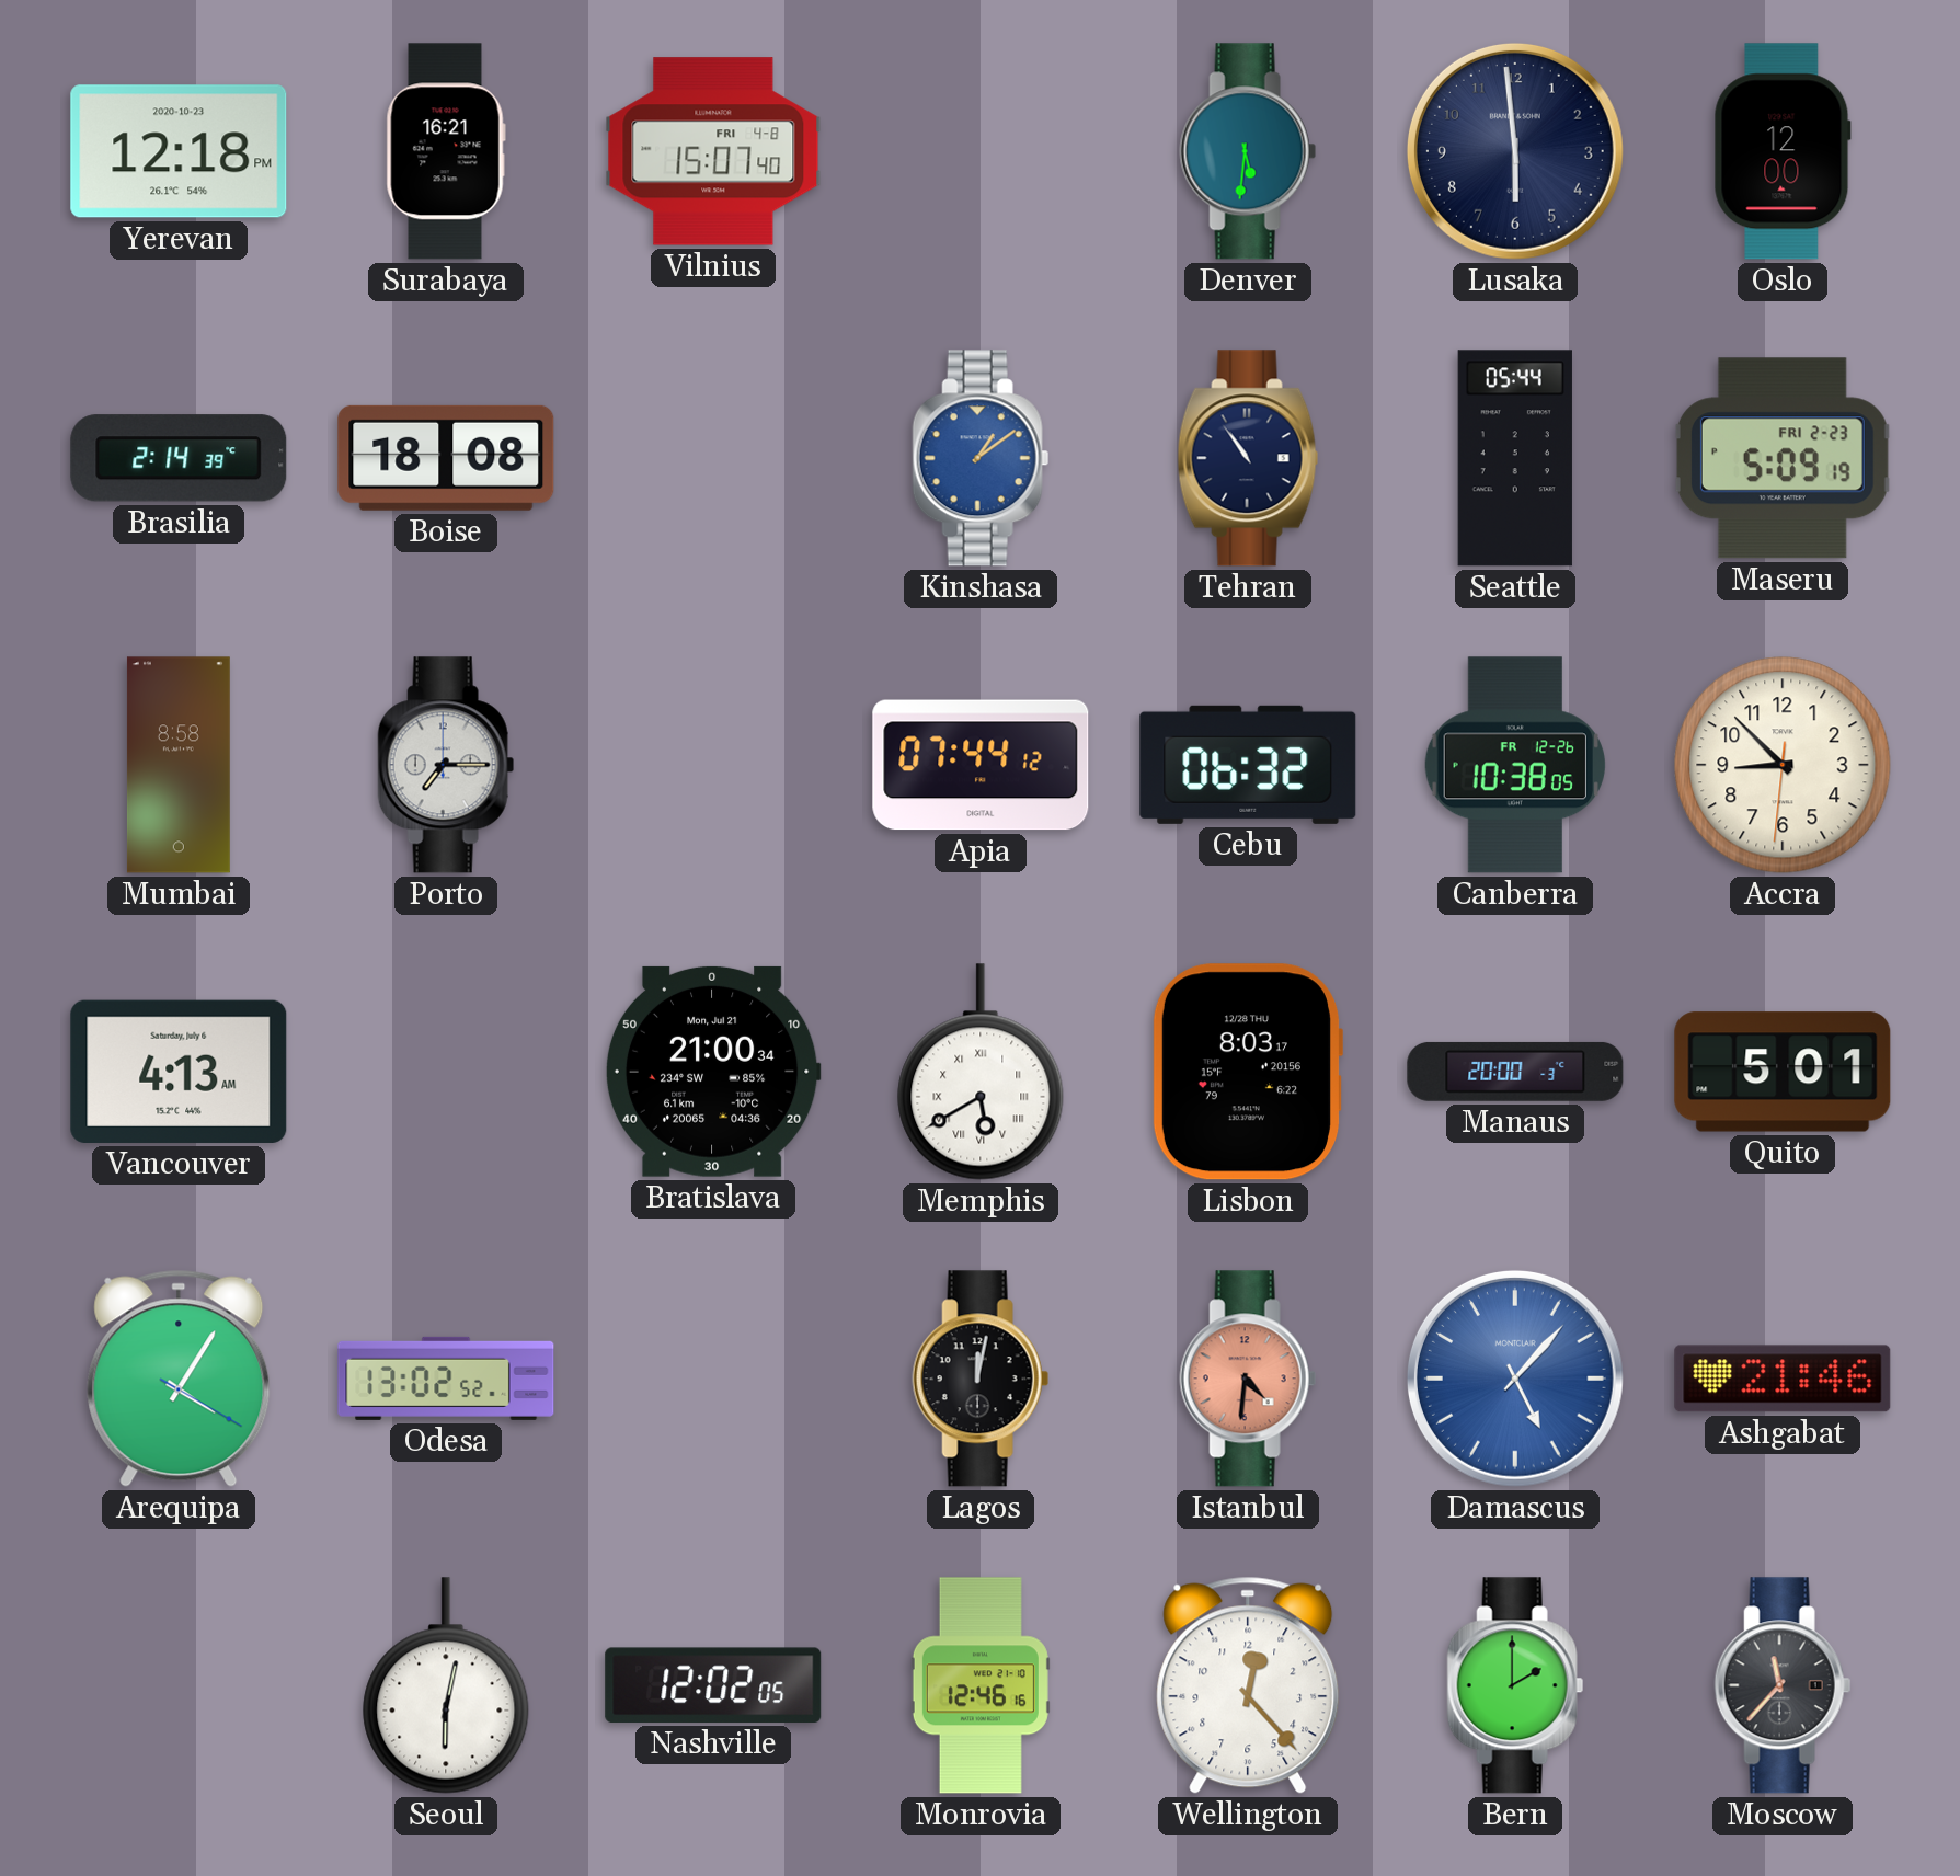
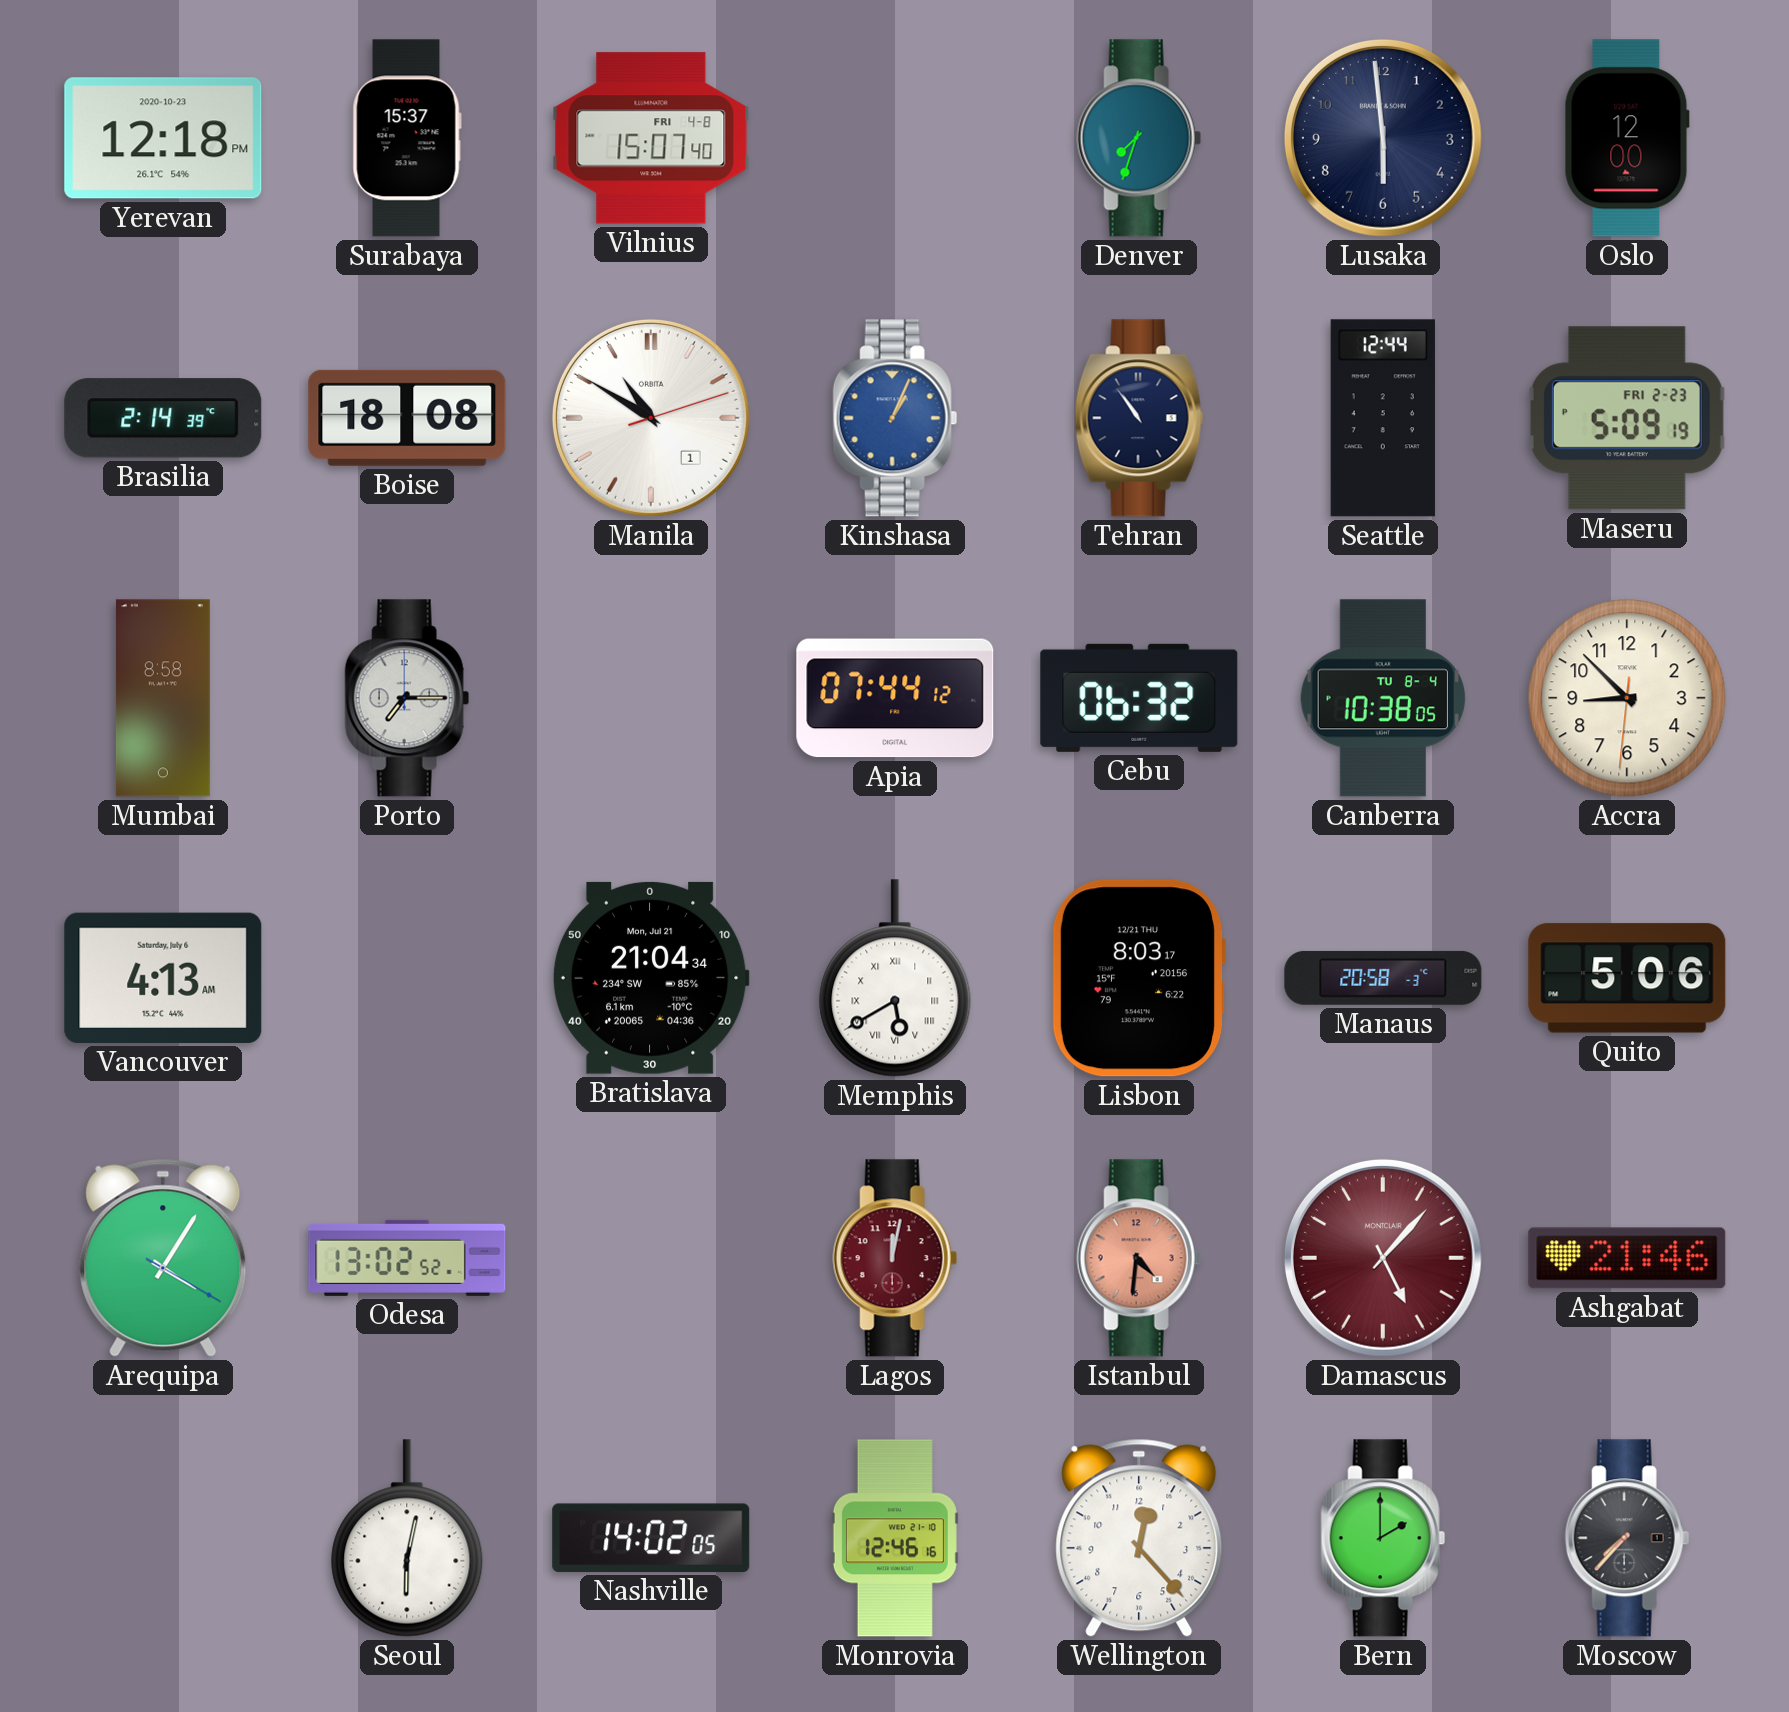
Surabaya: 16:21 -> 15:37 (407, 138)
Denver: 5:31 -> 7:33 (1139, 138)
Manila: none -> 10:50 (651, 418)
Kinshasa: 1:09 -> 1:04 (895, 418)
Seattle: 05:44 -> 12:44 (1383, 418)
Canberra date: FR 12-26 -> TU 8-4 (1383, 698)
Bratislava: 21:00 -> 21:04 (651, 978)
Lisbon date: 12/28 THU -> 12/21 THU (1138, 978)
Manaus: 20:00 -> 20:58 (1383, 978)
Quito: 5:01 -> 5:06 (1627, 978)
Lagos dial: black -> burgundy (895, 1258)
Damascus dial: blue -> burgundy (1383, 1258)
Nashville: 12:02 -> 14:02 (651, 1538)
Moscow: 11:37 -> 7:37 (1627, 1538)
